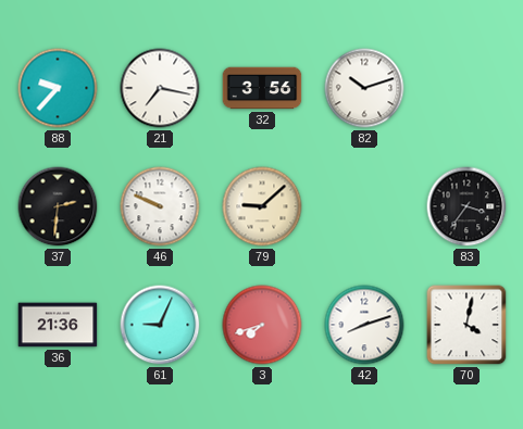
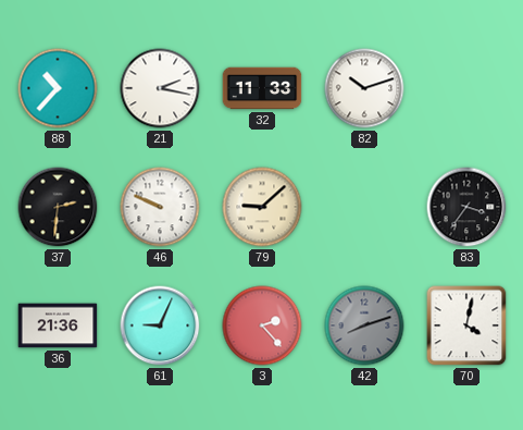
88: 9:37 -> 10:37 (58, 88)
21: 7:17 -> 2:17 (160, 88)
32: 3:56 -> 11:33 (262, 88)
3: 7:42 -> 2:23 (262, 325)
42 dial: white -> grey (364, 325)
